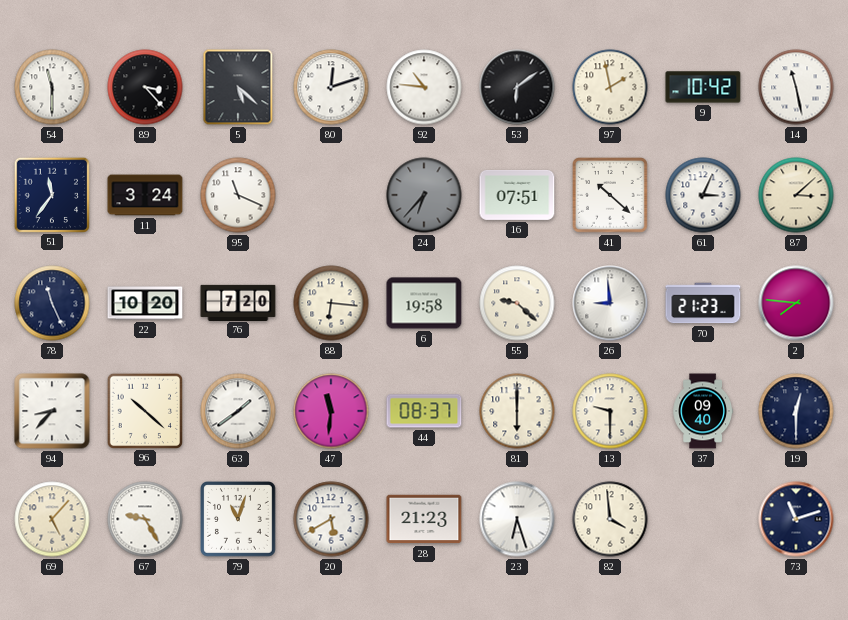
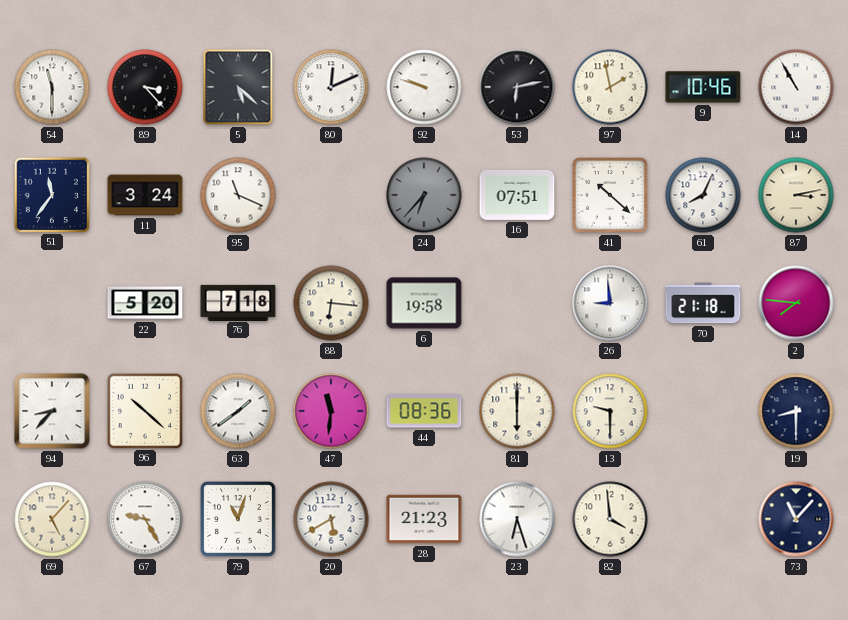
80: 12:12 -> 12:11 (331, 87)
92: 10:46 -> 9:48 (424, 87)
53: 6:09 -> 6:13 (517, 87)
9: 10:42 -> 10:46 (703, 87)
14: 11:28 -> 10:55 (796, 87)
61: 3:04 -> 8:04 (703, 195)
87: 3:08 -> 3:13 (796, 195)
78: 11:26 -> none (52, 303)
22: 10:20 -> 5:20 (145, 303)
76: 7:20 -> 7:18 (238, 302)
55: 9:22 -> none (517, 303)
70: 21:23 -> 21:18 (703, 303)
44: 08:37 -> 08:36 (424, 411)
37: 09:40 -> none (703, 411)
19: 12:30 -> 8:30 (796, 411)
73: 11:12 -> 11:07 (796, 519)
